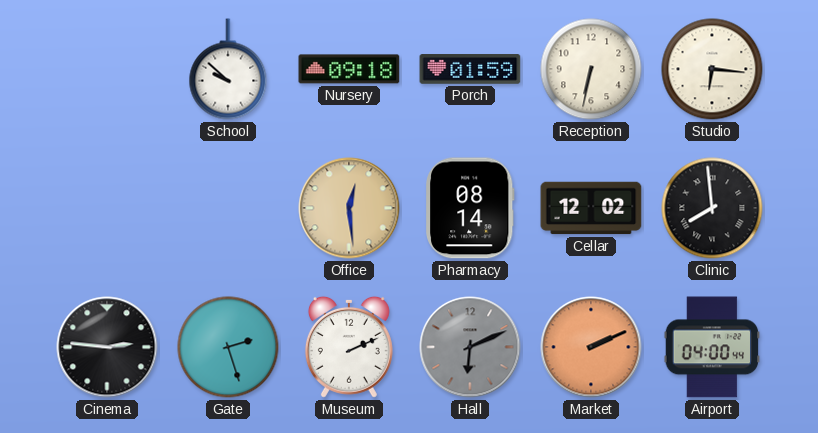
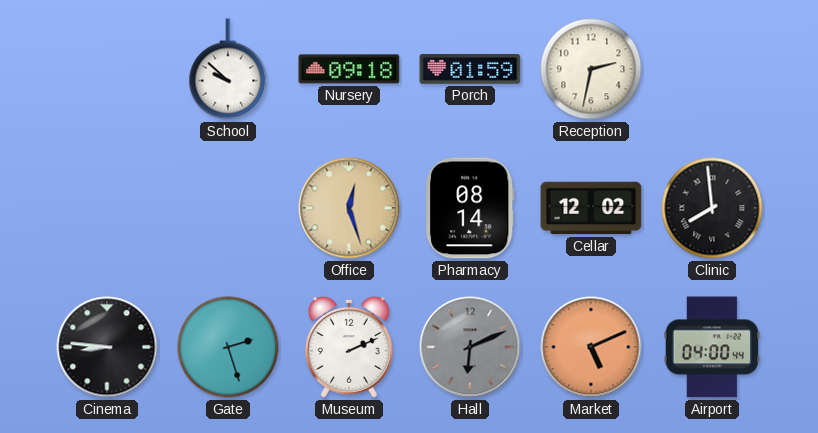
Reception: 6:32 -> 2:32 (591, 69)
Studio: 6:16 -> none (712, 69)
Office: 12:29 -> 12:27 (349, 208)
Cinema: 2:46 -> 8:46 (107, 347)
Market: 2:11 -> 5:11 (591, 347)
